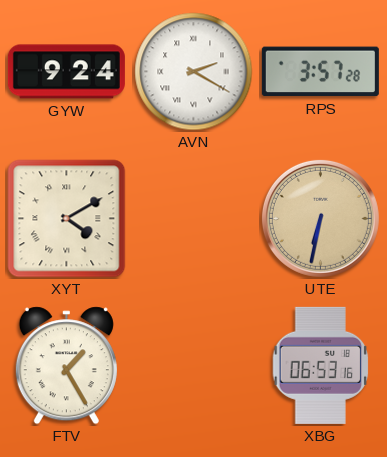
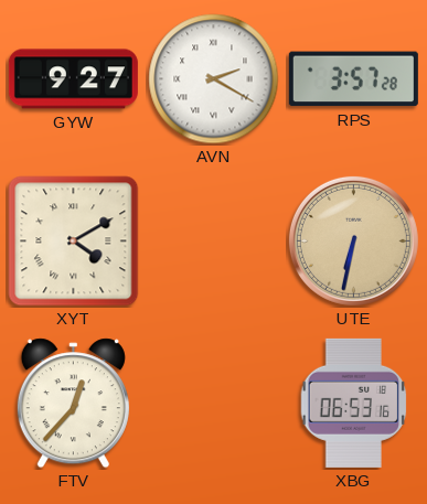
GYW: 9:24 -> 9:27 (73, 79)
FTV: 1:25 -> 12:37 (73, 404)
